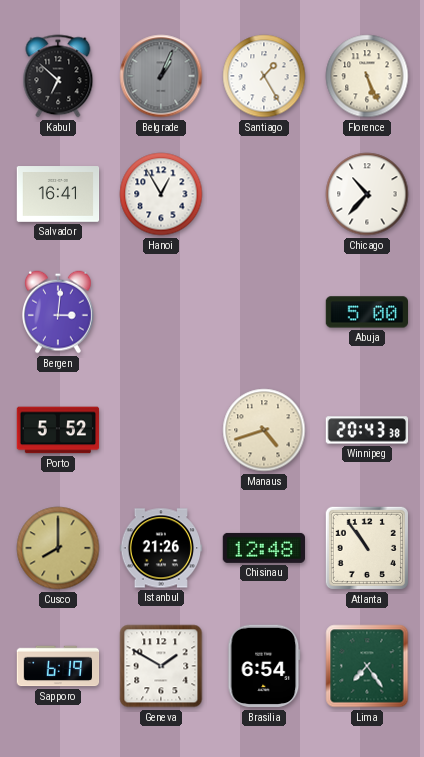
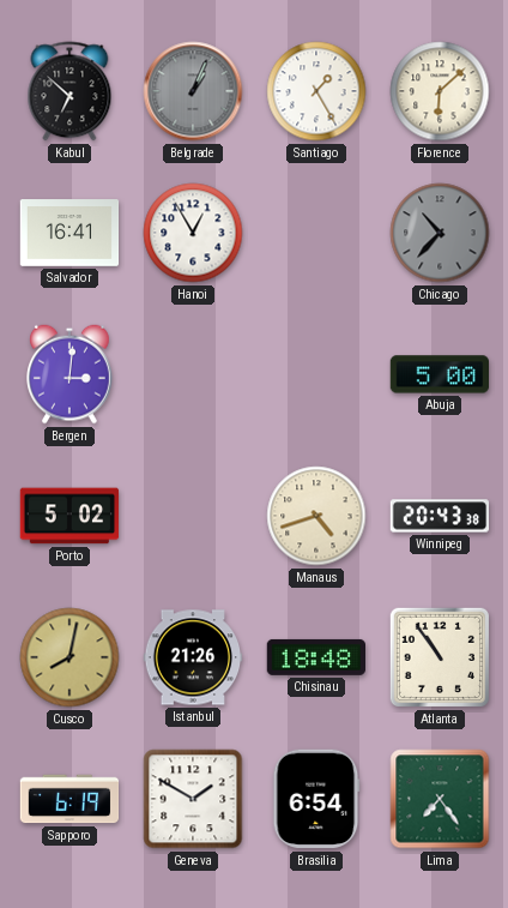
Florence: 5:26 -> 6:08 (440, 91)
Chicago dial: white -> grey (440, 233)
Porto: 5:52 -> 5:02 (69, 516)
Cusco: 8:00 -> 8:02 (69, 657)
Chisinau: 12:48 -> 18:48 (315, 657)
